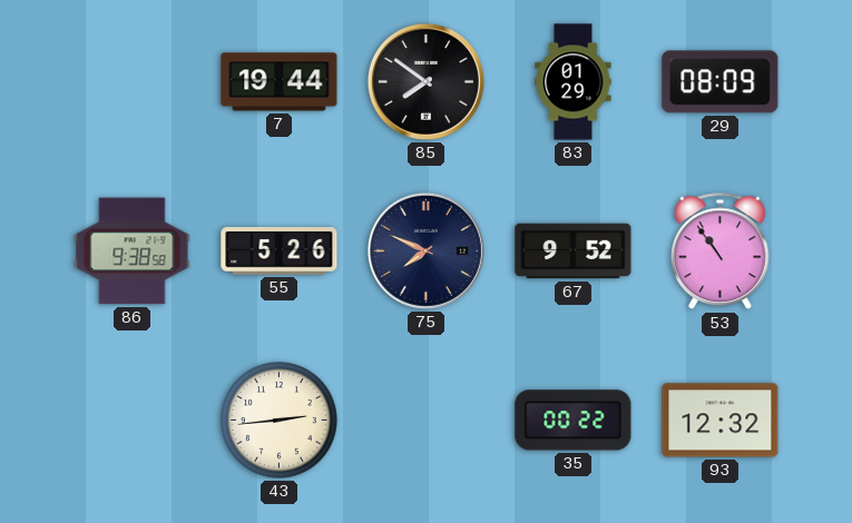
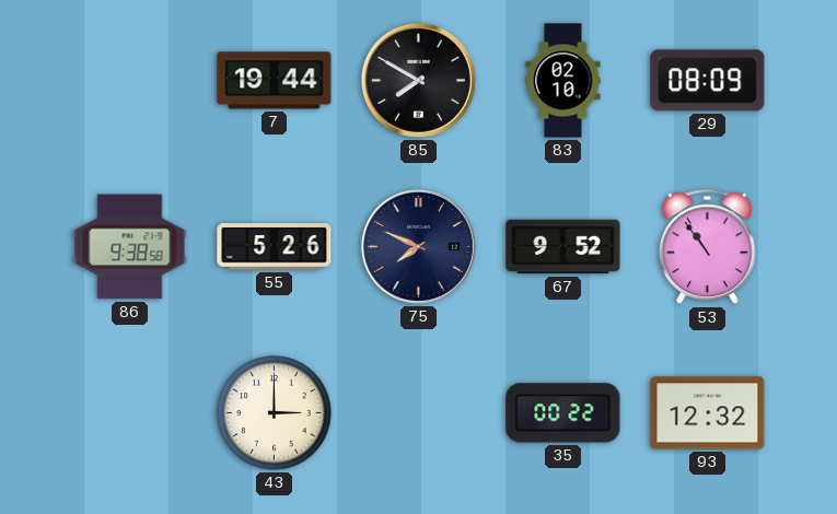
85: 7:51 -> 7:50 (418, 80)
83: 01:29 -> 02:10 (563, 81)
43: 2:44 -> 3:00 (275, 413)
